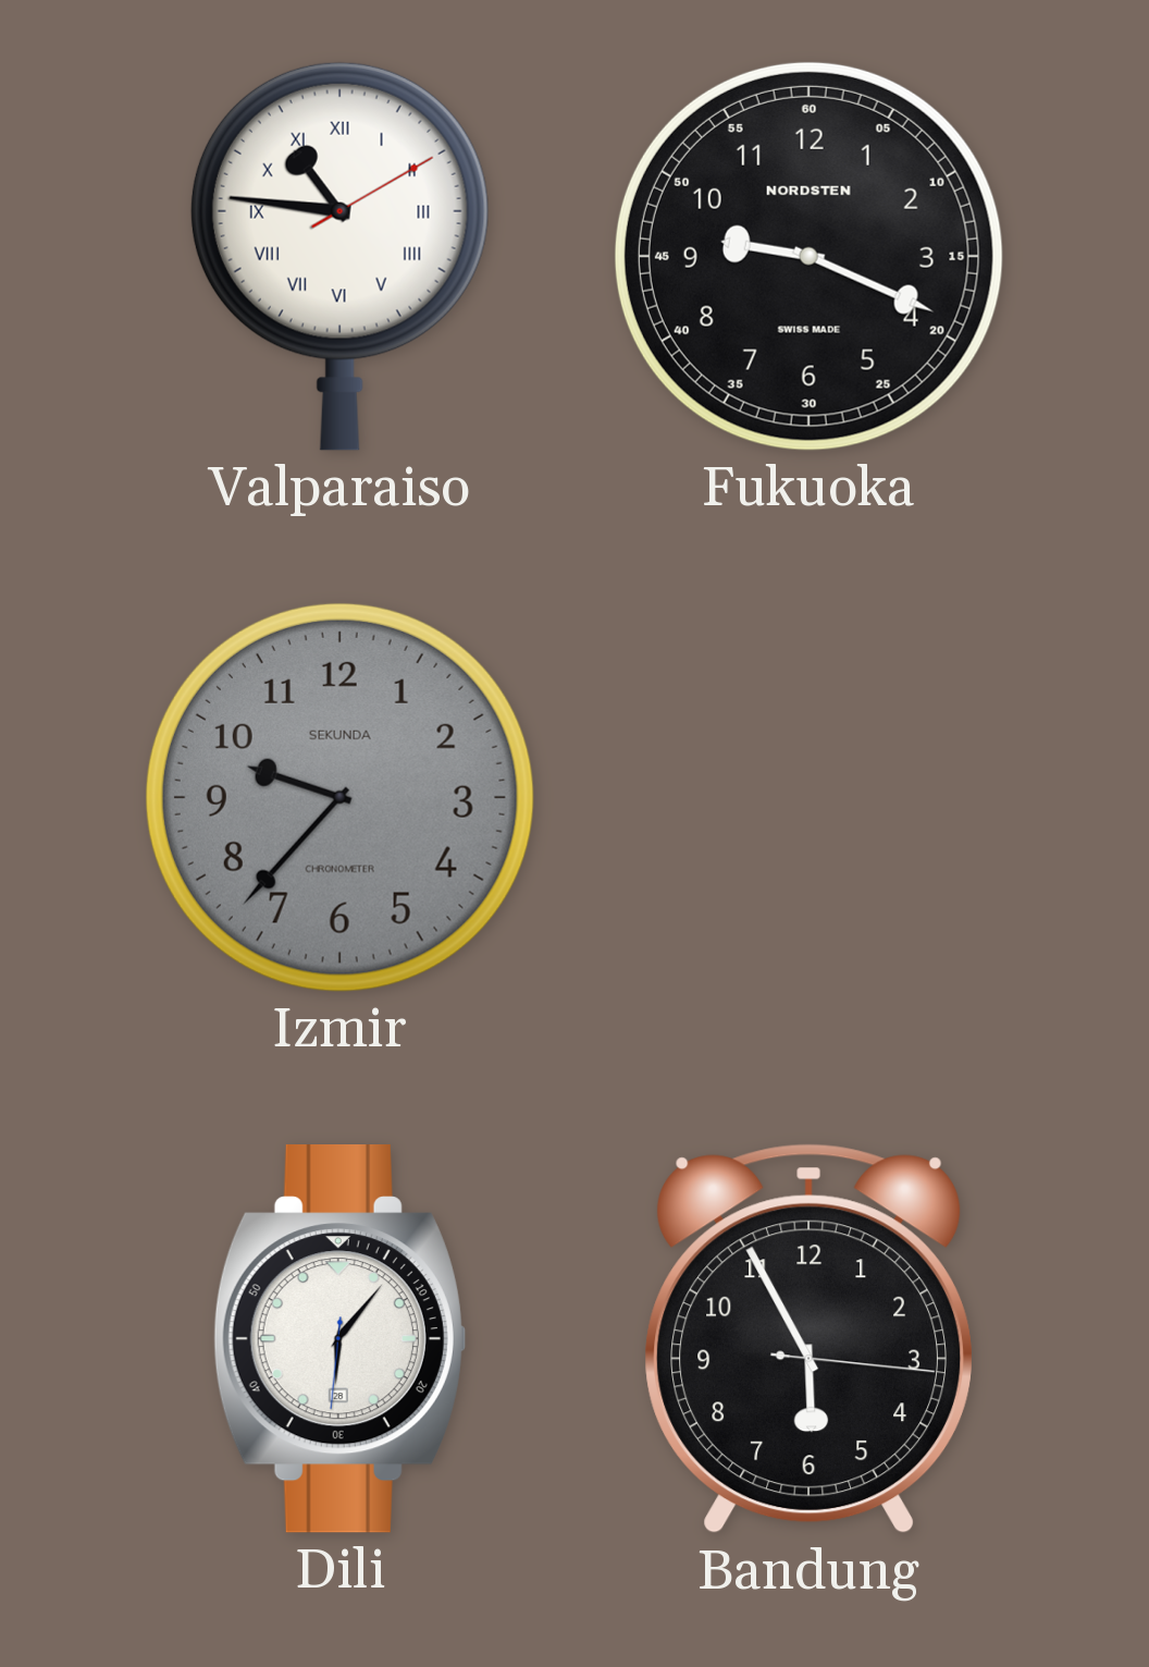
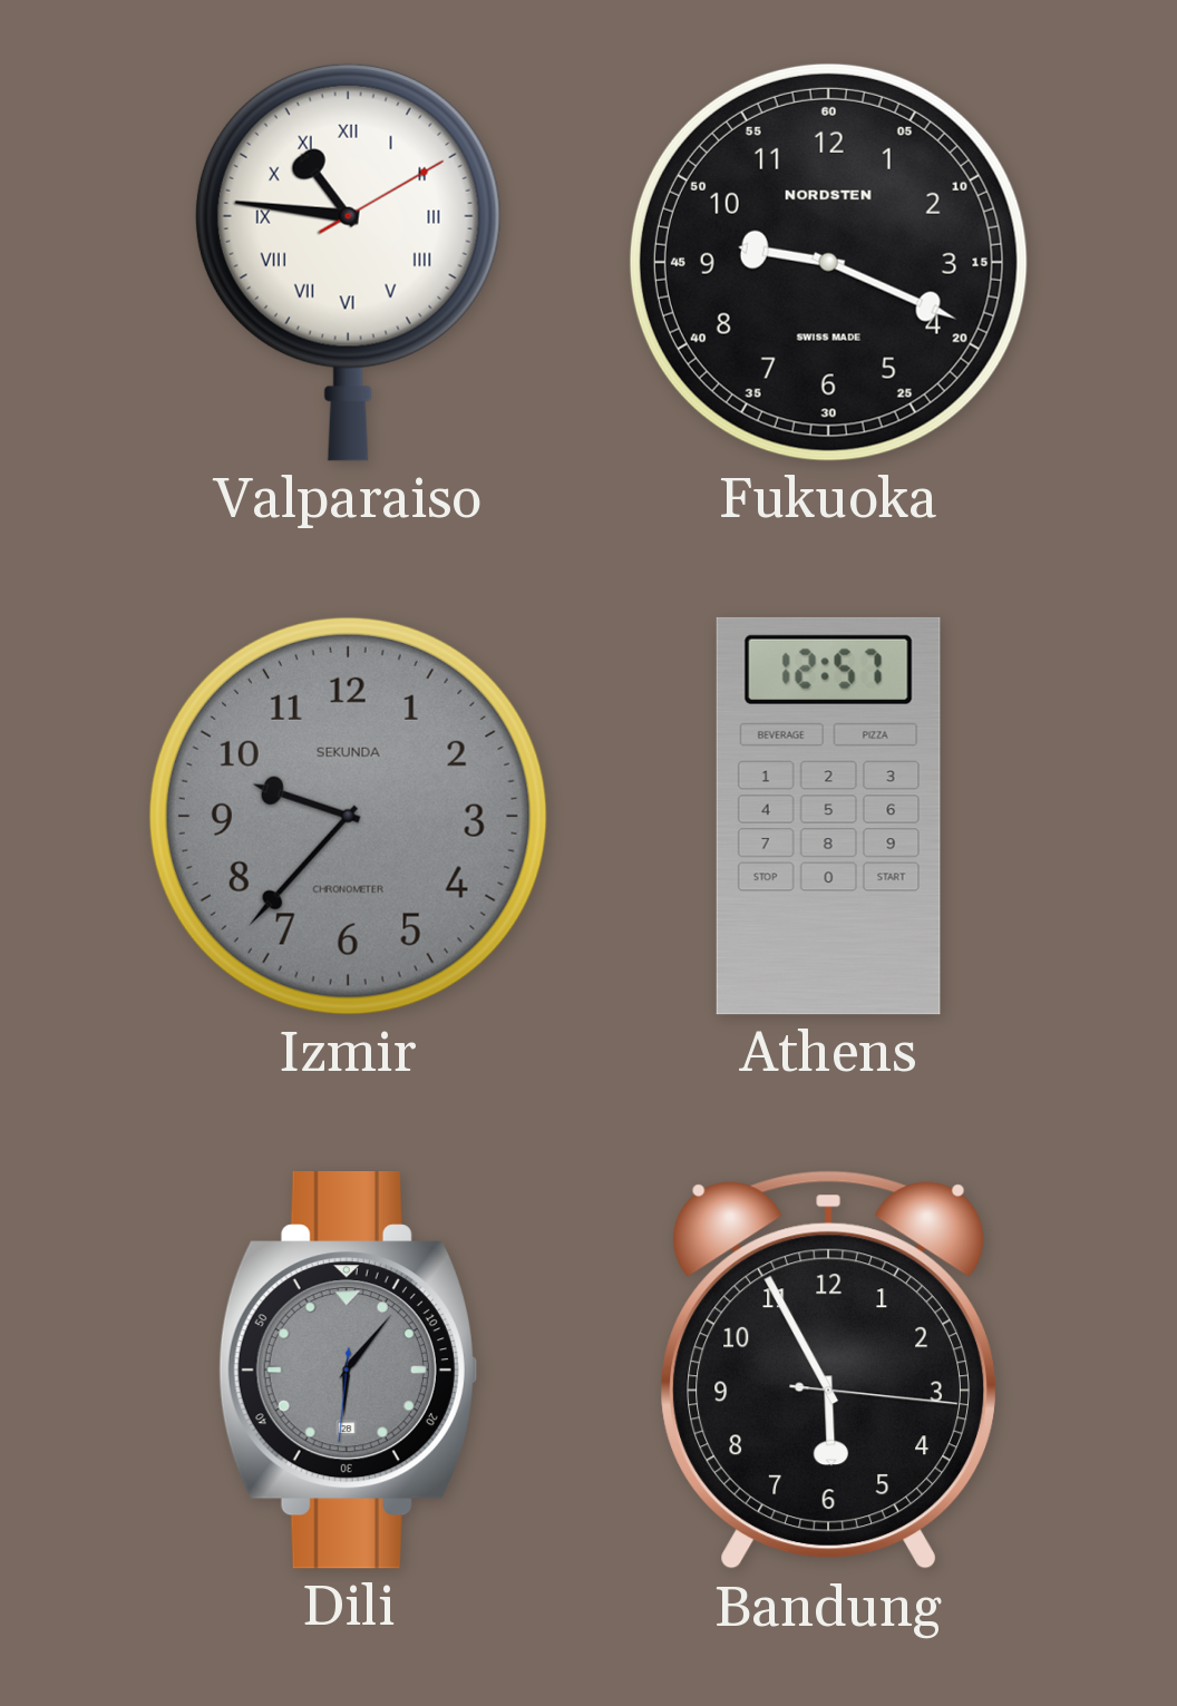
Athens: none -> 12:57 (828, 816)
Dili dial: white -> grey (348, 1371)
